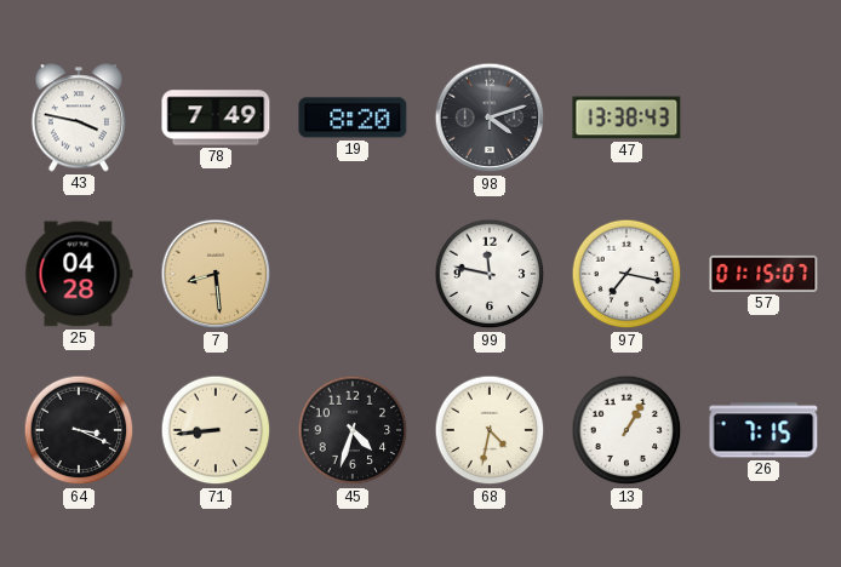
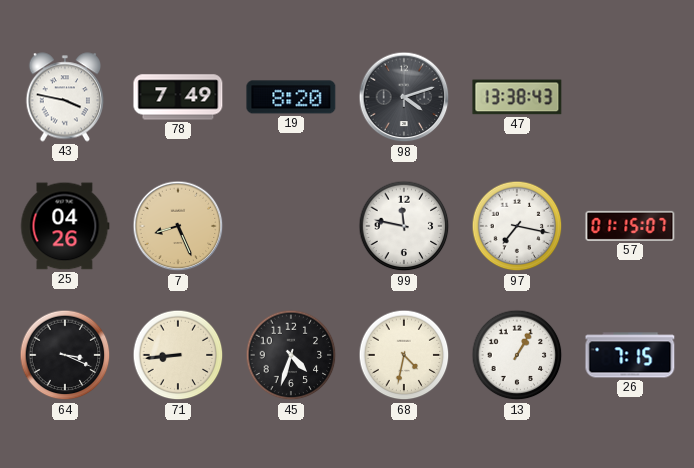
25: 04:28 -> 04:26 (65, 226)
7: 8:29 -> 8:26 (178, 226)
